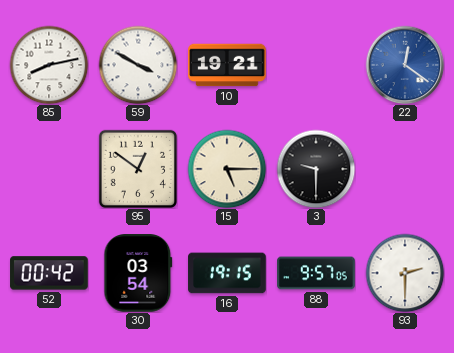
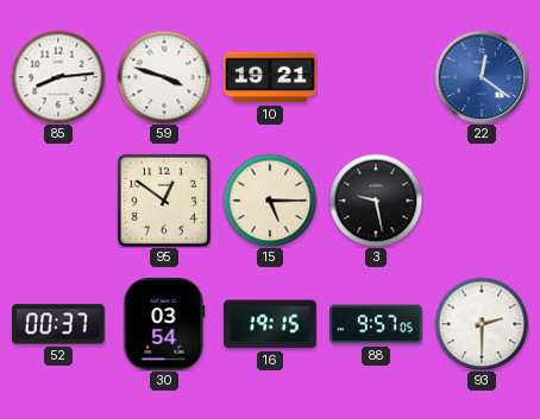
85: 8:13 -> 8:14 (58, 77)
59: 3:50 -> 3:48 (164, 77)
3: 9:30 -> 9:28 (376, 201)
52: 00:42 -> 00:37 (58, 324)
